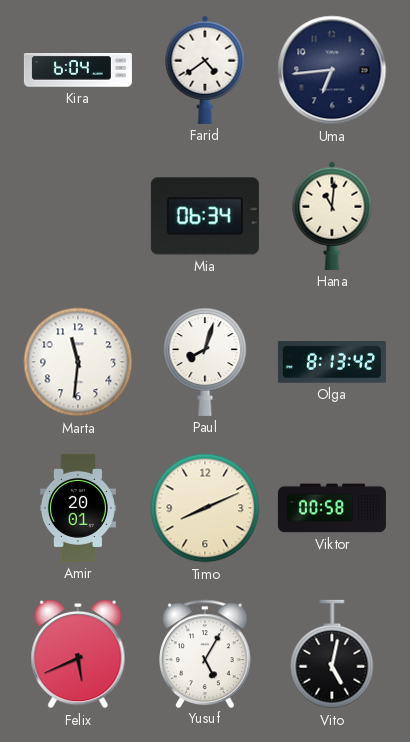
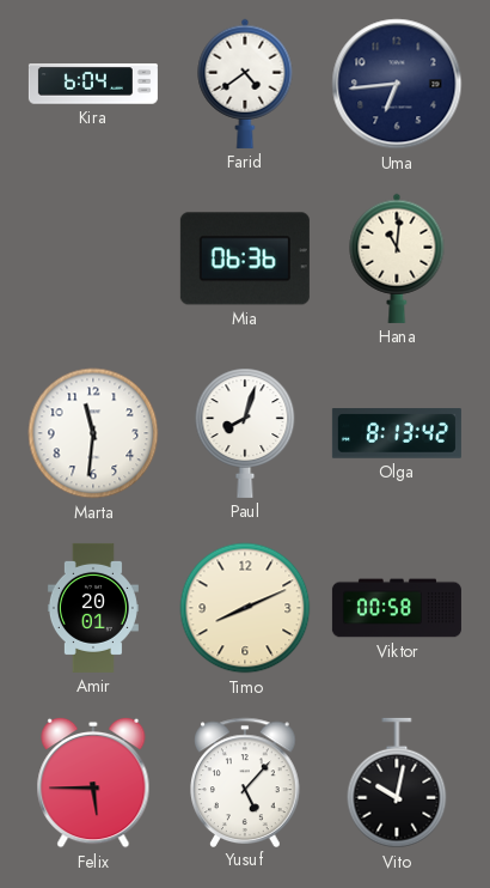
Mia: 06:34 -> 06:36 (245, 259)
Felix: 5:41 -> 5:45 (93, 783)
Yusuf: 5:05 -> 5:07 (246, 781)
Vito: 5:02 -> 10:02 (397, 783)
